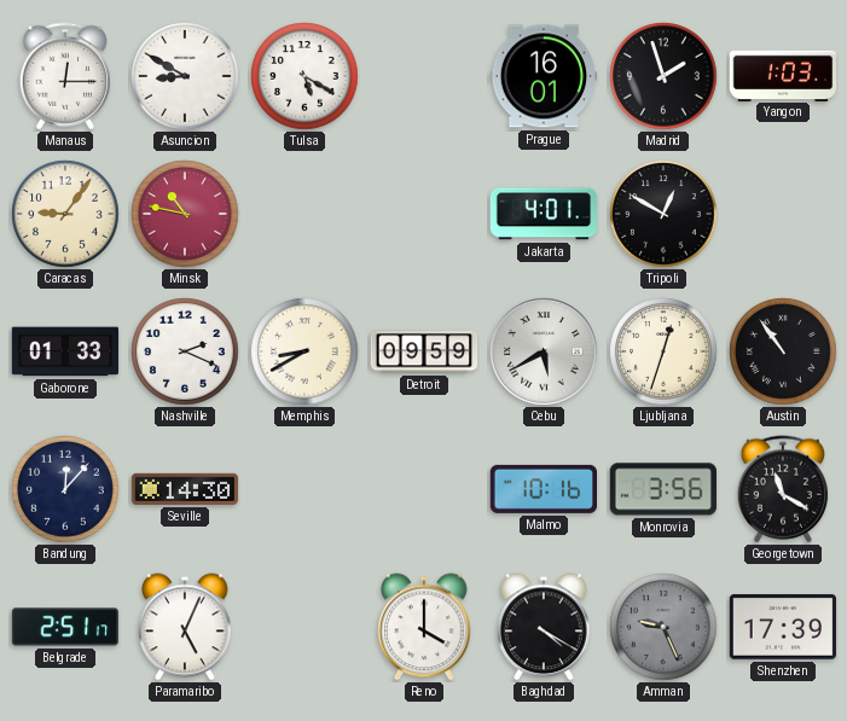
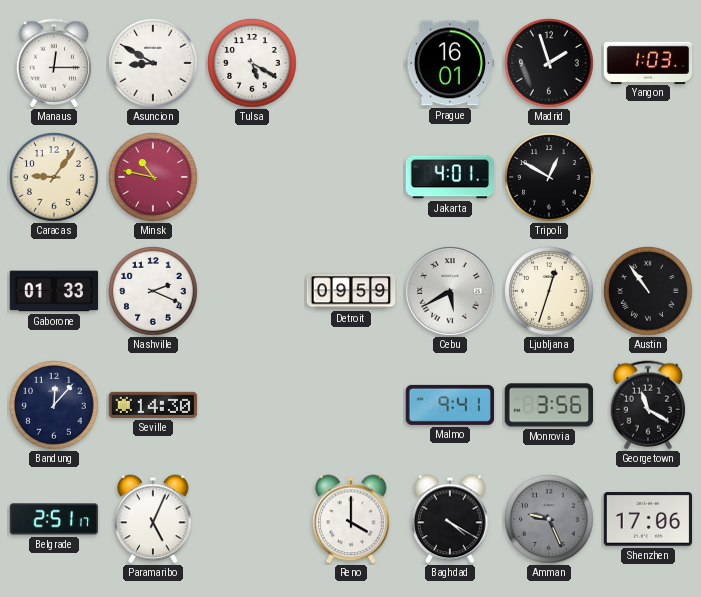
Memphis: 8:40 -> none (304, 351)
Malmo: 10:16 -> 9:41 (449, 405)
Shenzhen: 17:39 -> 17:06 (647, 519)
